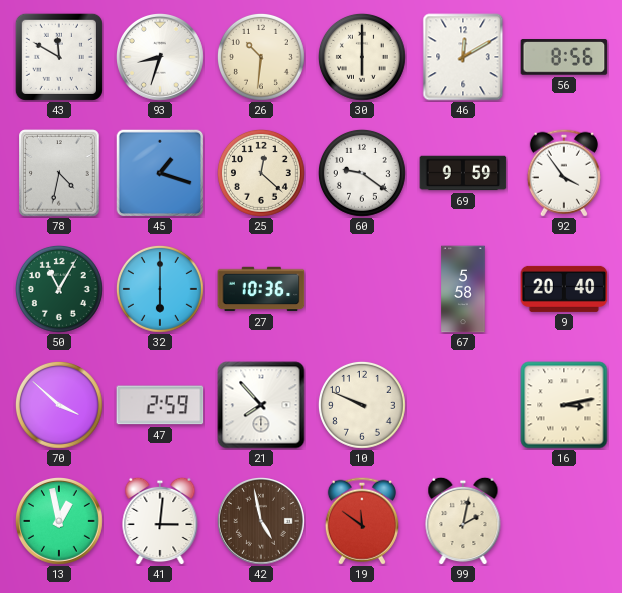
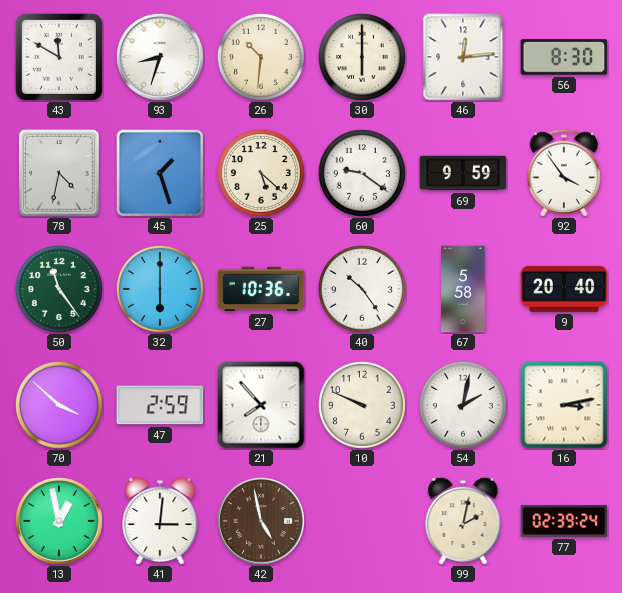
46: 12:10 -> 12:14 (463, 57)
56: 8:56 -> 8:30 (564, 57)
45: 1:18 -> 1:27 (160, 173)
25: 12:22 -> 5:22 (261, 173)
50: 11:05 -> 11:24 (59, 289)
40: none -> 10:24 (362, 289)
54: none -> 2:02 (463, 405)
19: 11:51 -> none (362, 521)
77: none -> 02:39 (564, 521)
